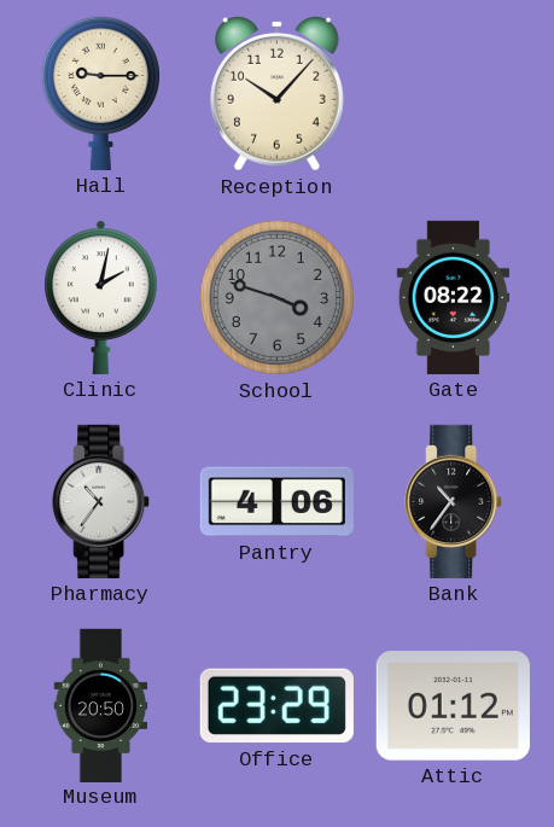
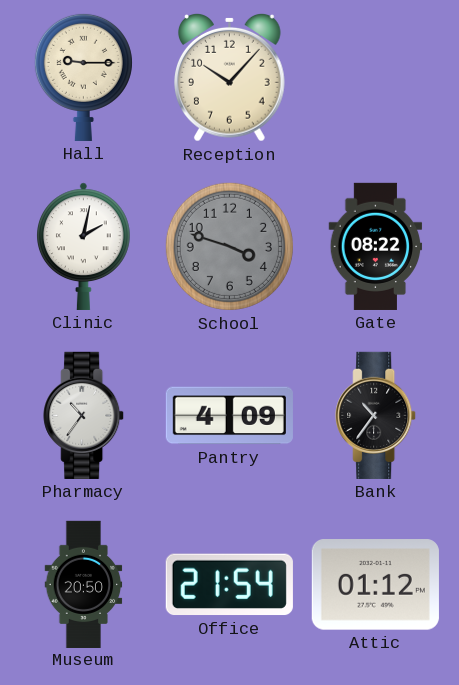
Pantry: 4:06 -> 4:09 (229, 416)
Office: 23:29 -> 21:54 (229, 585)
